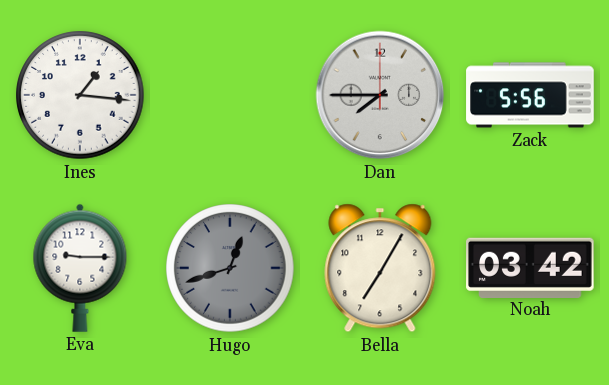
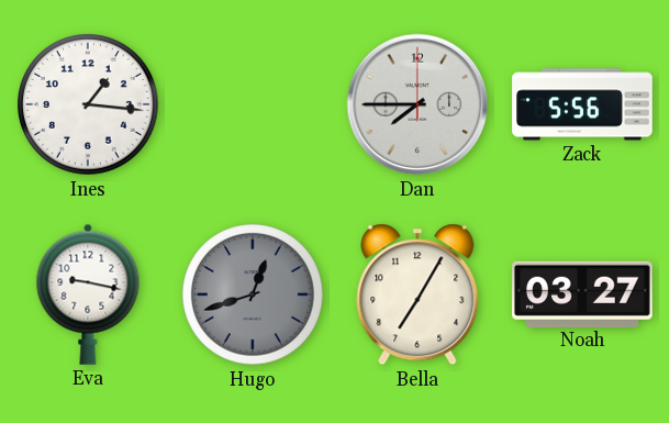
Eva: 9:15 -> 9:17 (88, 294)
Noah: 03:42 -> 03:27 (582, 293)
